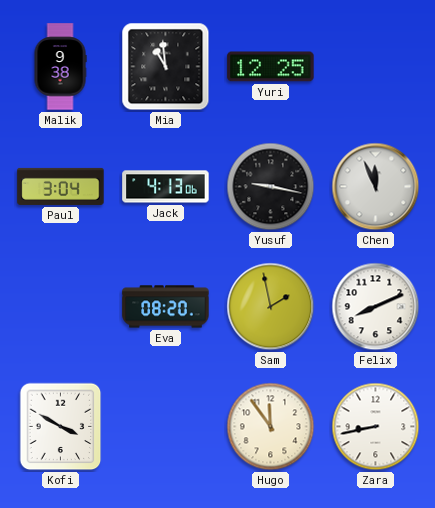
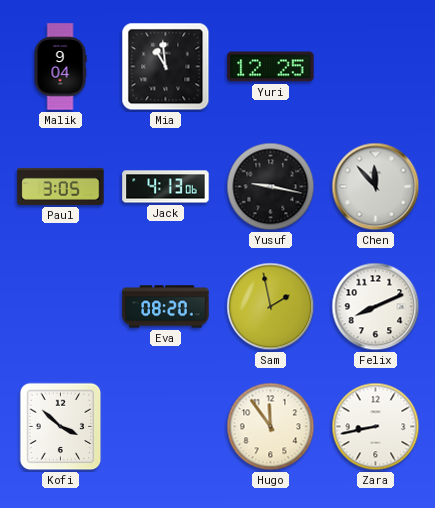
Malik: 9:38 -> 9:04 (60, 67)
Paul: 3:04 -> 3:05 (61, 186)
Chen: 11:56 -> 11:53 (376, 187)
Kofi: 3:50 -> 3:52 (61, 427)
